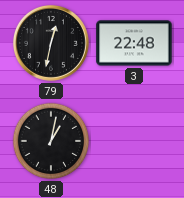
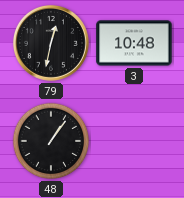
3: 22:48 -> 10:48 (134, 43)
48: 1:02 -> 1:06 (51, 141)
